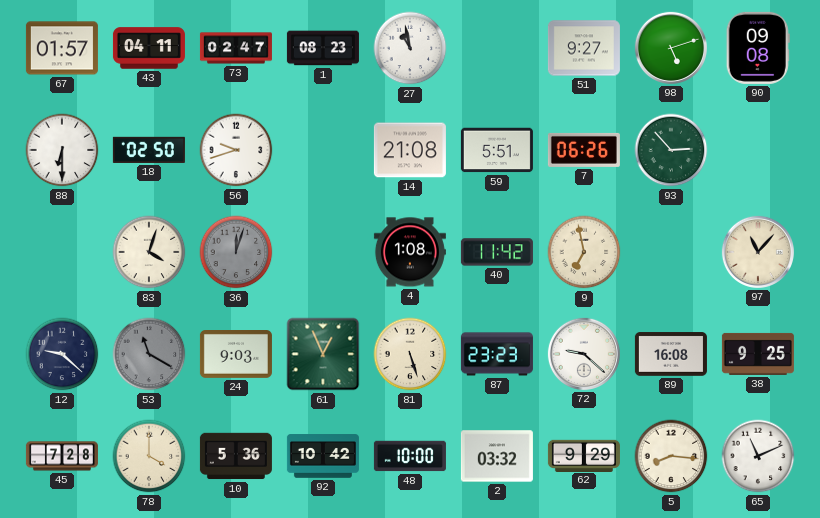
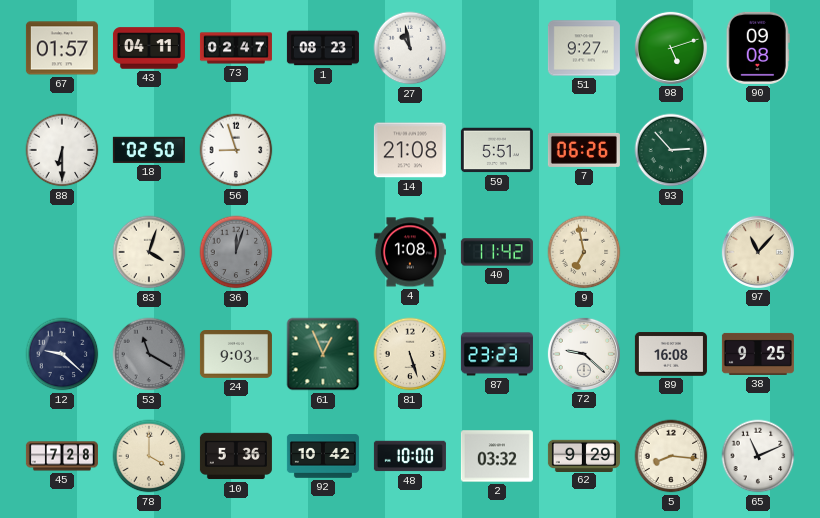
56: 9:42 -> 8:57 (236, 150)
